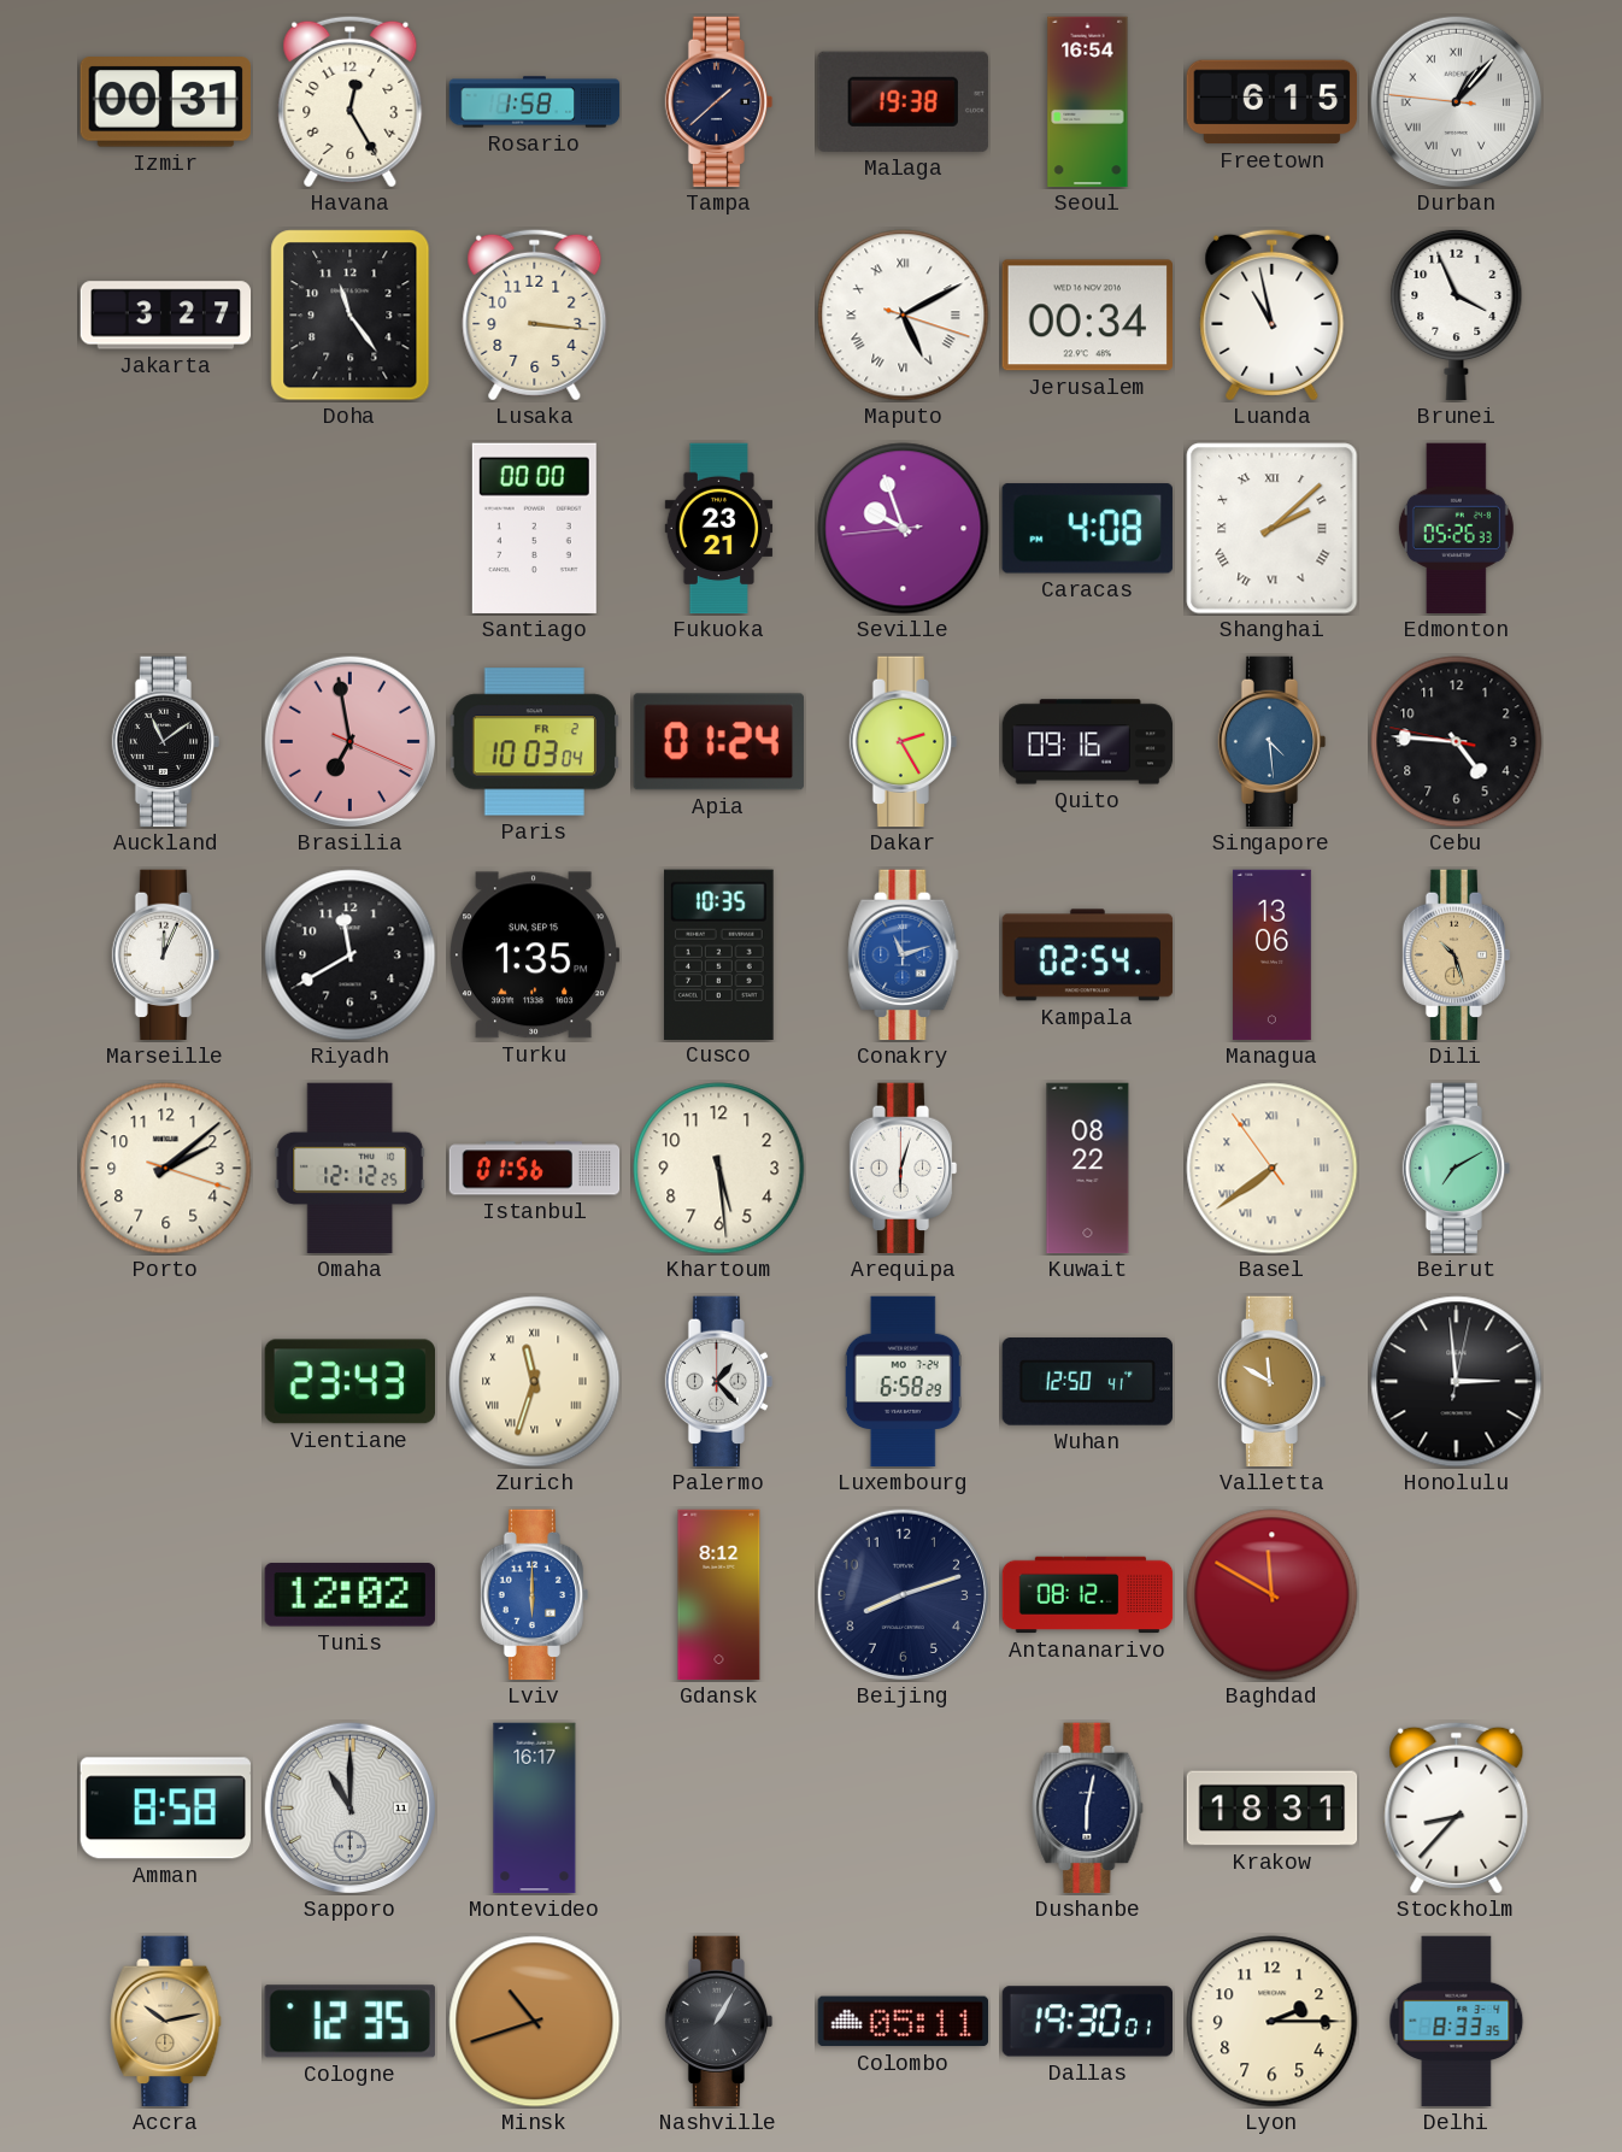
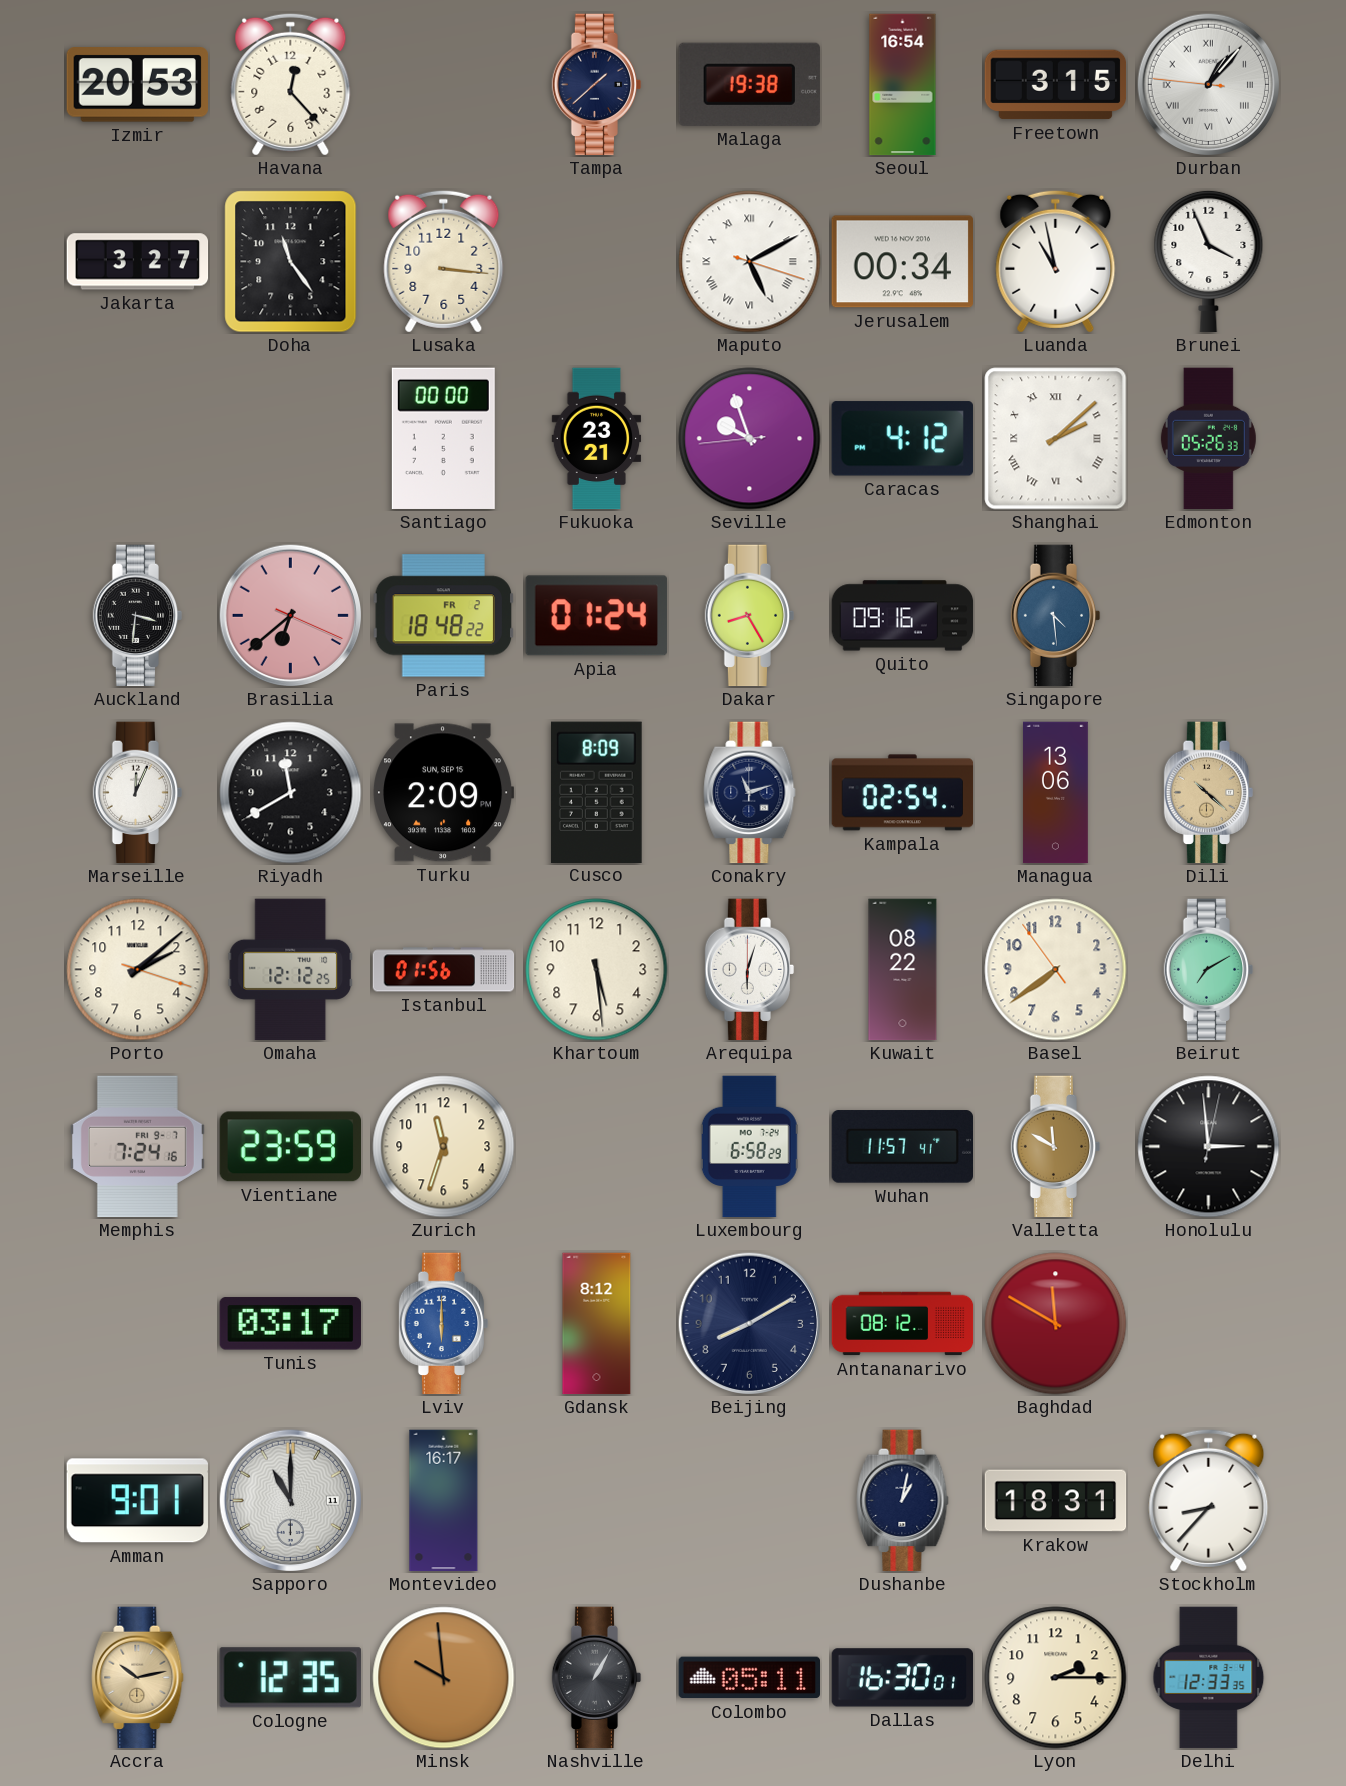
Izmir: 00:31 -> 20:53 (137, 85)
Havana: 12:25 -> 12:23 (291, 84)
Rosario: 1:58 -> none (535, 102)
Freetown: 6:15 -> 3:15 (1056, 85)
Caracas: 4:08 -> 4:12 (902, 439)
Auckland: 11:09 -> 3:31 (138, 616)
Brasilia: 6:58 -> 6:38 (290, 615)
Paris: 10:03 -> 18:48 (443, 616)
Dakar: 2:25 -> 8:25 (750, 616)
Cebu: 4:45 -> none (1457, 742)
Turku: 1:35 -> 2:09 (443, 793)
Cusco: 10:35 -> 8:09 (596, 792)
Conakry dial: blue -> navy (750, 793)
Dili: 10:27 -> 10:22 (1209, 793)
Basel numerals: Roman -> Arabic (1056, 970)
Memphis: none -> 7:24 (137, 1147)
Vientiane: 23:43 -> 23:59 (290, 1147)
Zurich numerals: Roman -> Arabic (444, 1147)
Palermo: 1:23 -> none (719, 1382)
Wuhan: 12:50 -> 11:57 (903, 1147)
Tunis: 12:02 -> 03:17 (290, 1324)
Beijing: 8:12 -> 8:10 (749, 1323)
Amman: 8:58 -> 9:01 (137, 1501)
Dushanbe: 6:02 -> 1:02 (903, 1501)
Minsk: 10:42 -> 9:59 (444, 1678)
Dallas: 19:30 -> 16:30 (903, 1678)
Delhi: 8:33 -> 12:33 (1209, 1678)
